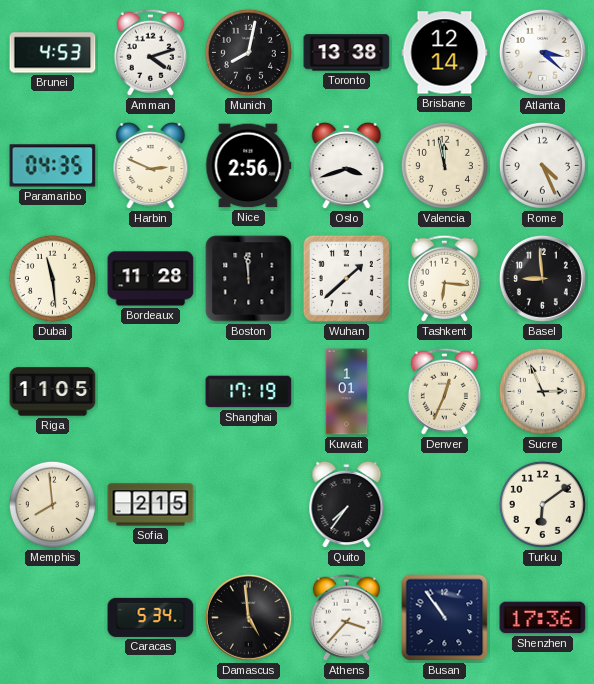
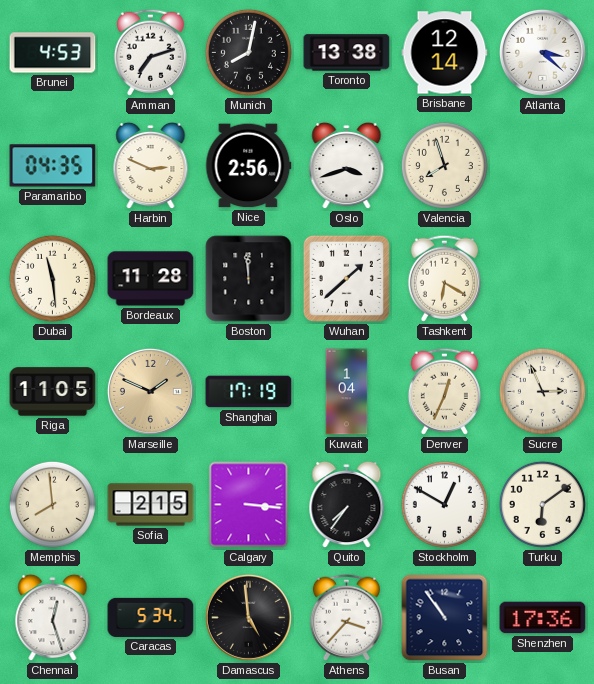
Amman: 4:12 -> 7:12 (150, 52)
Valencia: 11:58 -> 7:57 (444, 165)
Rome: 4:26 -> none (542, 165)
Tashkent: 6:16 -> 6:20 (444, 278)
Basel: 8:59 -> none (542, 278)
Marseille: none -> 1:49 (150, 391)
Kuwait: 1:01 -> 1:04 (347, 392)
Calgary: none -> 3:16 (249, 505)
Stockholm: none -> 12:50 (444, 504)
Chennai: none -> 12:27 (53, 618)
